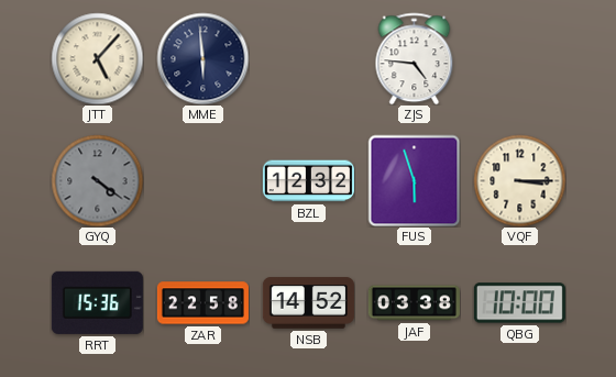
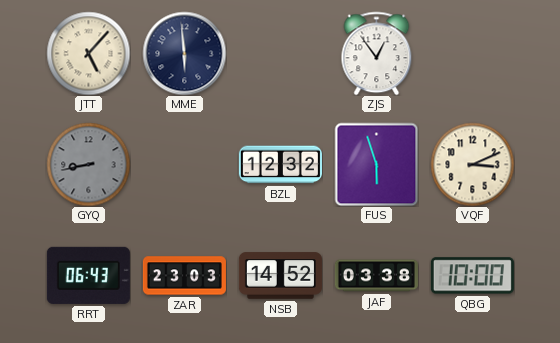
ZJS: 4:46 -> 12:54 (377, 53)
GYQ: 4:21 -> 8:43 (88, 164)
VQF: 3:15 -> 3:11 (472, 164)
RRT: 15:36 -> 06:43 (88, 275)
ZAR: 22:58 -> 23:03 (184, 276)
